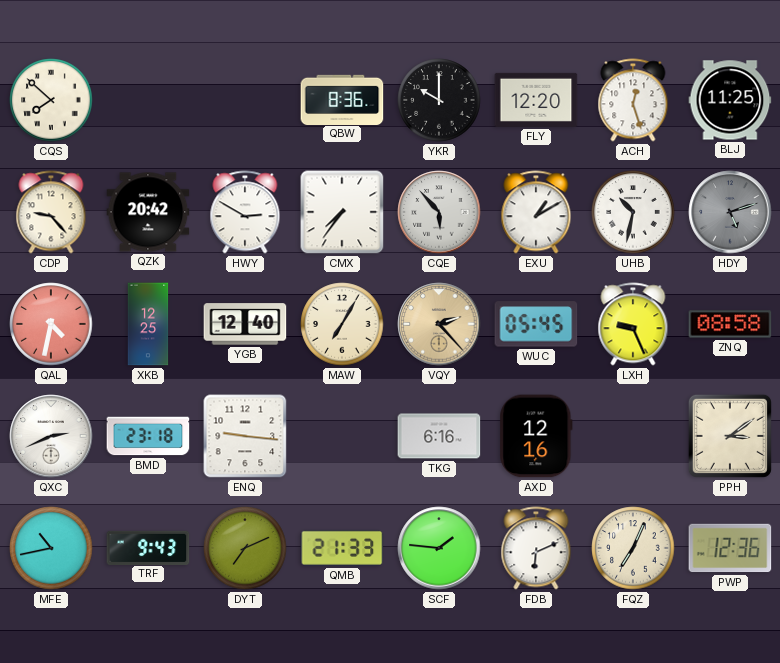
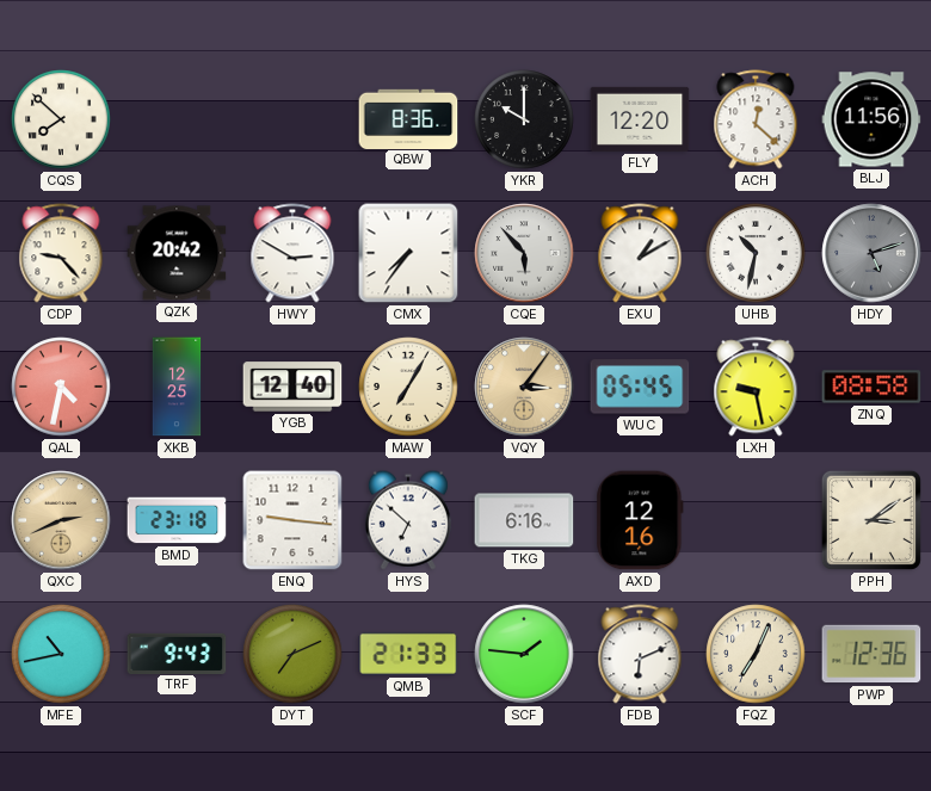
ACH: 12:27 -> 12:22 (756, 119)
BLJ: 11:25 -> 11:56 (871, 119)
VQY: 2:23 -> 3:06 (524, 387)
LXH: 9:26 -> 9:28 (756, 387)
QXC dial: white -> champagne (61, 520)
HYS: none -> 6:52 (408, 520)
